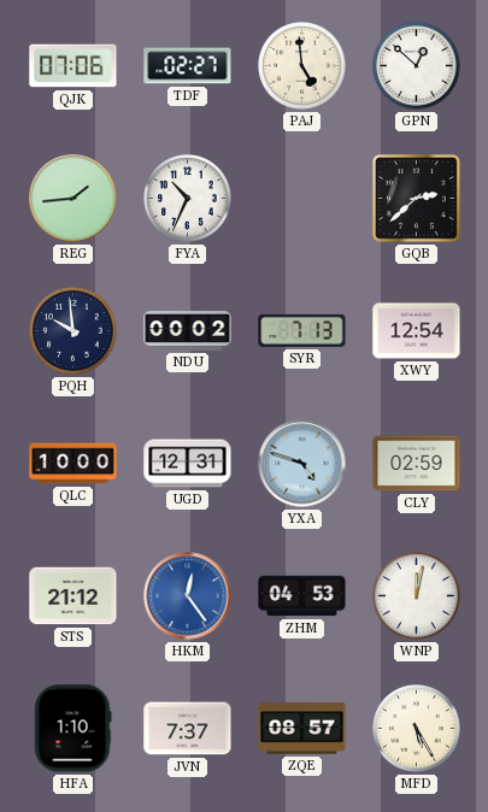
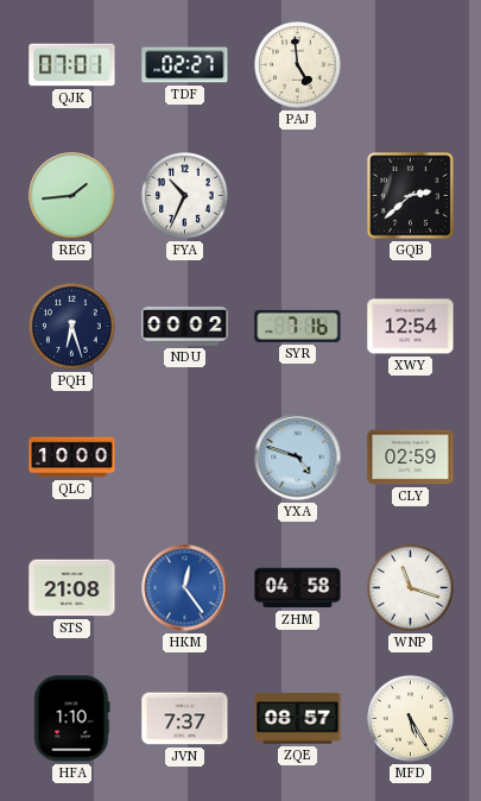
QJK: 07:06 -> 07:01 (72, 65)
GPN: 12:52 -> none (417, 66)
PQH: 9:59 -> 6:27 (72, 327)
SYR: 7:13 -> 7:16 (298, 326)
UGD: 12:31 -> none (188, 464)
STS: 21:12 -> 21:08 (72, 588)
ZHM: 04:53 -> 04:58 (298, 588)
WNP: 12:02 -> 11:18 (411, 588)
